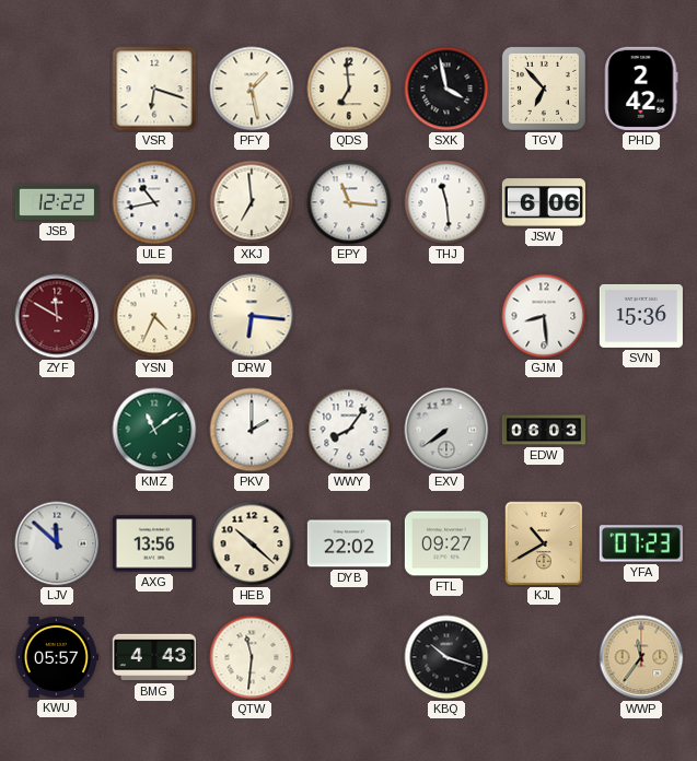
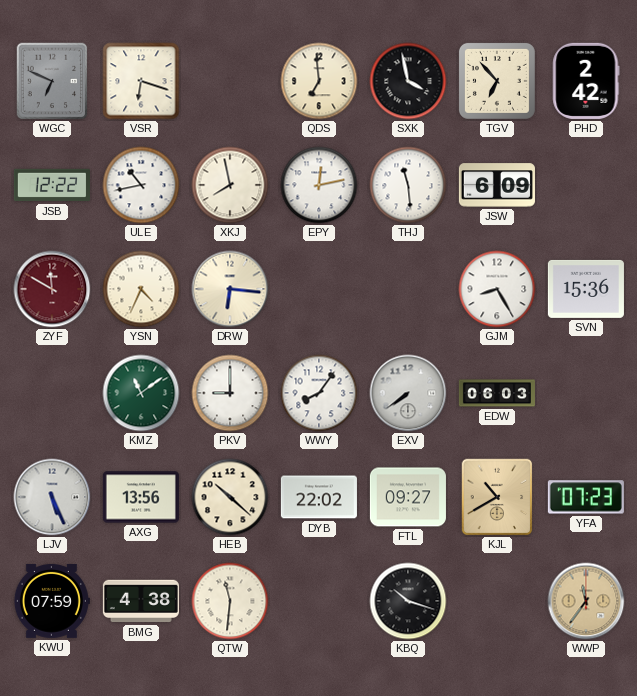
WGC: none -> 6:49 (52, 81)
PFY: 1:28 -> none (252, 89)
XKJ: 6:59 -> 7:58 (230, 185)
EPY: 11:16 -> 12:13 (319, 185)
JSW: 6:06 -> 6:09 (497, 185)
GJM: 8:29 -> 8:25 (497, 289)
PKV: 2:00 -> 9:00 (230, 393)
LJV: 11:52 -> 5:26 (52, 497)
KWU: 05:57 -> 07:59 (52, 601)
BMG: 4:43 -> 4:38 (141, 601)
